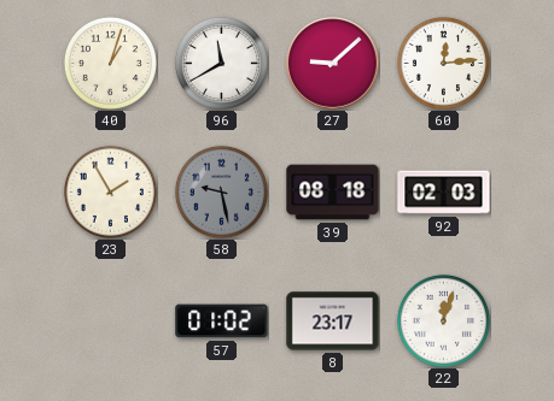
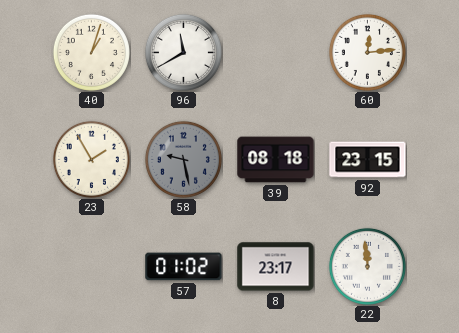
27: 9:08 -> none (333, 64)
92: 02:03 -> 23:15 (368, 160)
22: 12:03 -> 11:59 (367, 266)
